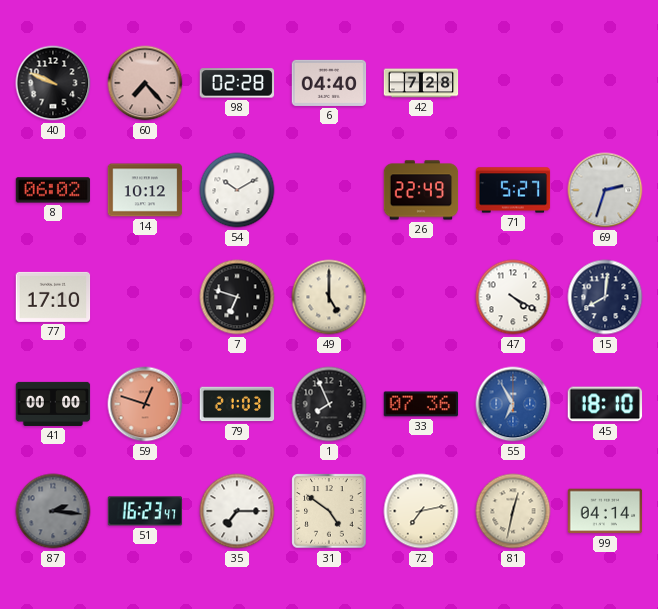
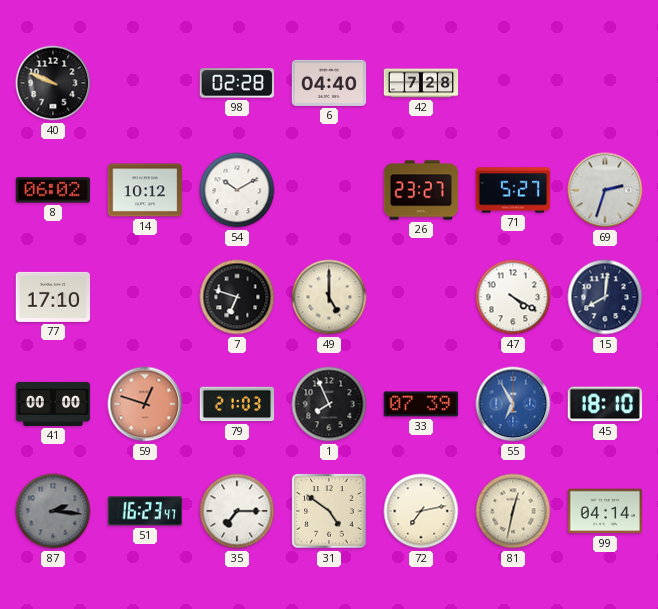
60: 7:23 -> none (145, 83)
26: 22:49 -> 23:27 (421, 190)
33: 07:36 -> 07:39 (421, 404)
